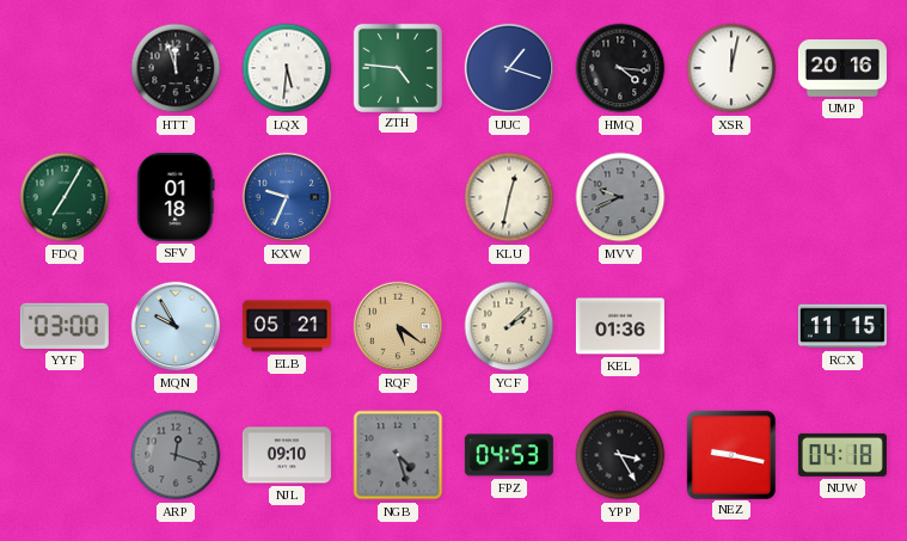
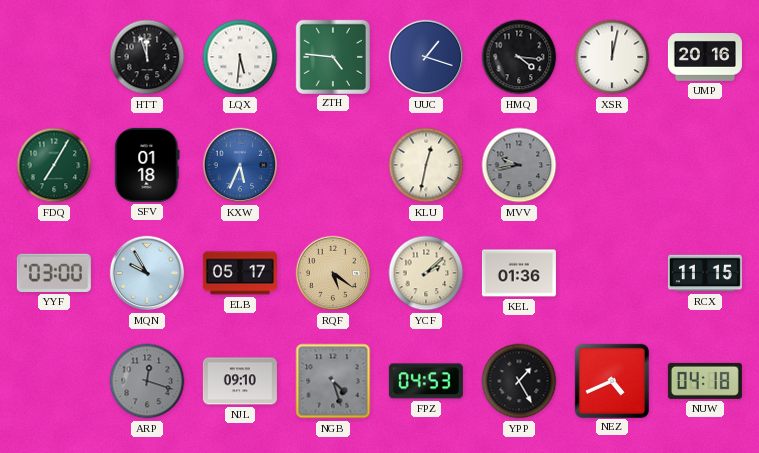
KXW: 9:34 -> 5:34 (240, 165)
MVV: 9:41 -> 9:43 (519, 165)
ELB: 05:21 -> 05:17 (240, 273)
YPP: 3:25 -> 1:25 (519, 381)
NEZ: 9:17 -> 4:41 (612, 380)
